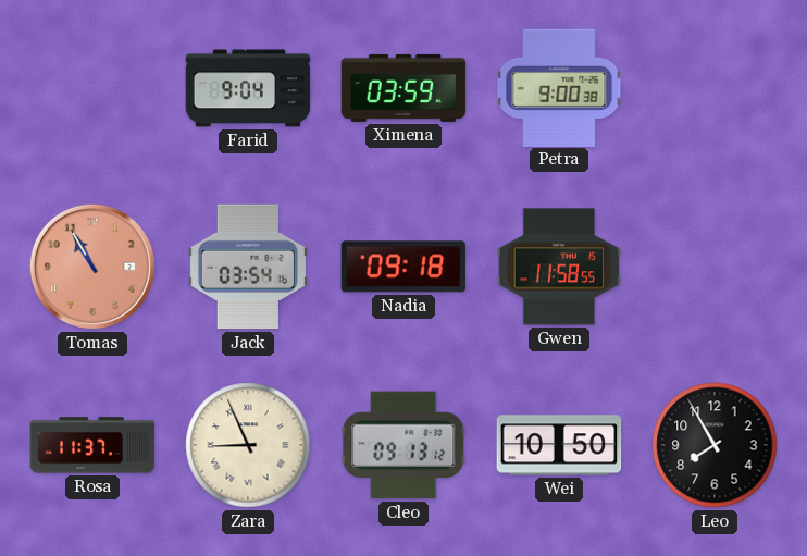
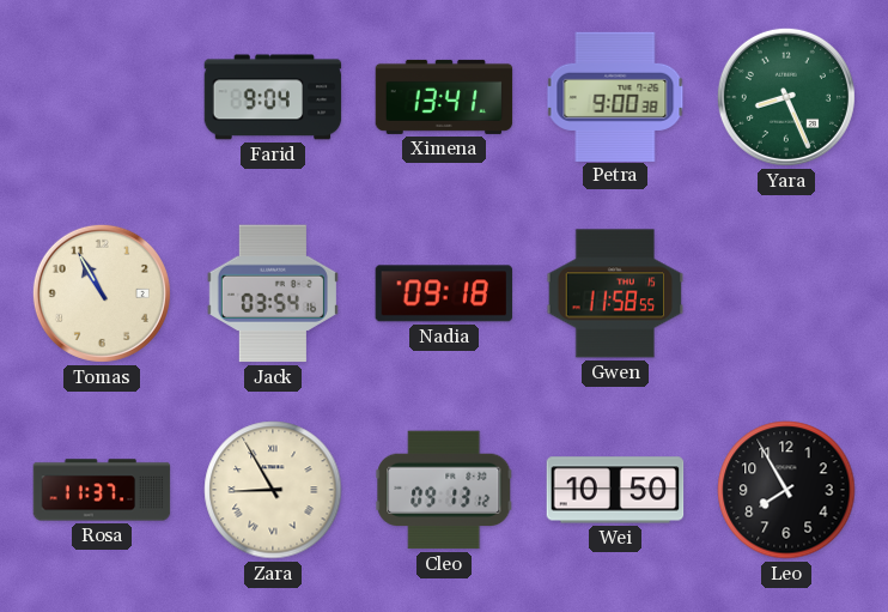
Ximena: 03:59 -> 13:41 (444, 97)
Yara: none -> 8:26 (786, 97)
Tomas dial: salmon -> cream (102, 293)
Zara: 8:56 -> 8:55 (273, 490)
